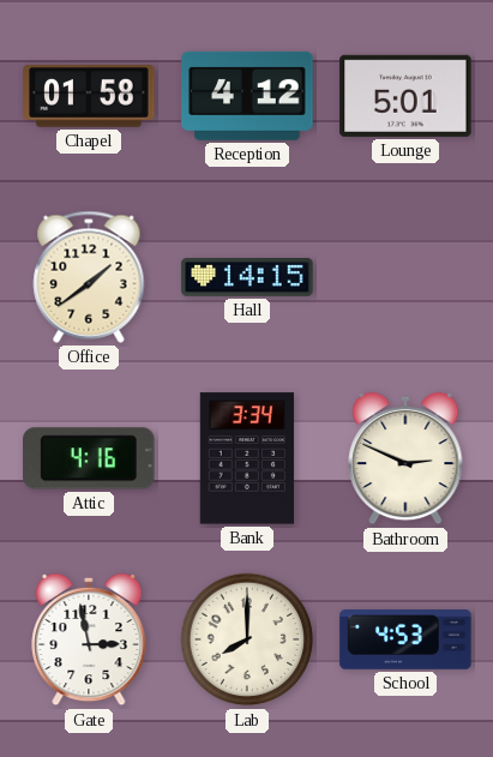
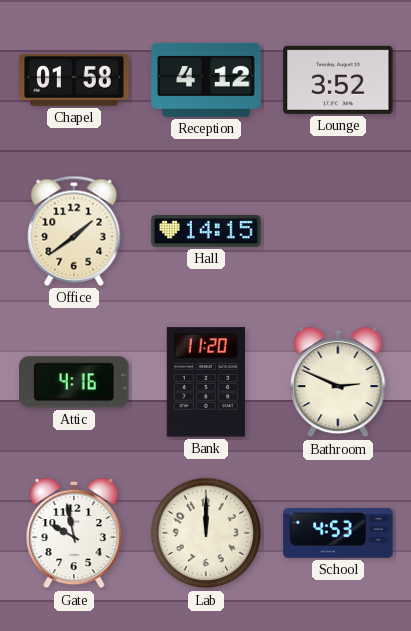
Lounge: 5:01 -> 3:52 (338, 80)
Bank: 3:34 -> 11:20 (206, 382)
Gate: 2:58 -> 9:58 (74, 533)
Lab: 8:00 -> 12:00 (206, 533)
